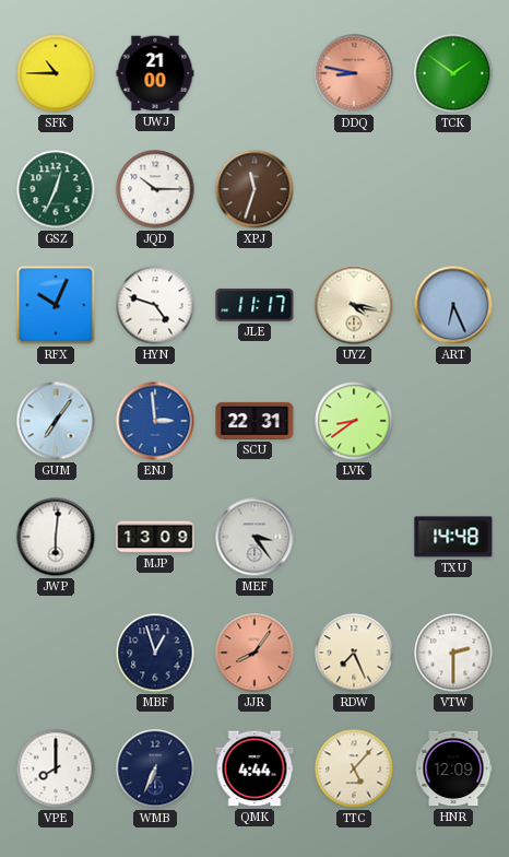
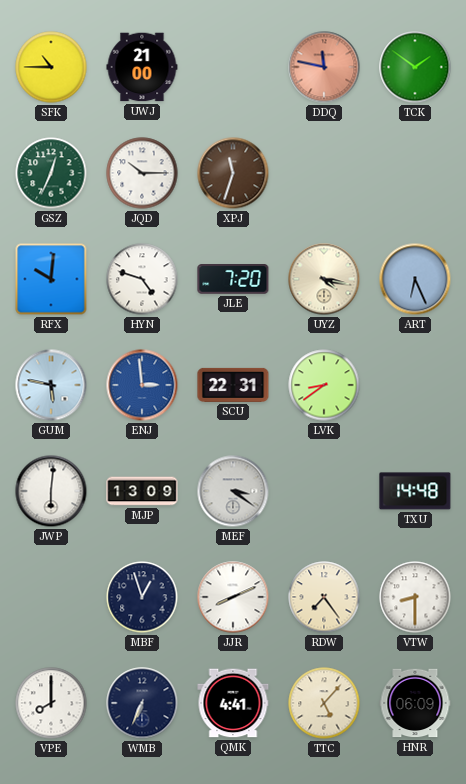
DDQ: 8:47 -> 11:47 (324, 67)
RFX: 10:04 -> 10:01 (51, 279)
JLE: 11:17 -> 7:20 (233, 280)
GUM: 7:06 -> 5:47 (51, 385)
MEF: 3:24 -> 3:21 (233, 491)
JJR: 8:06 -> 8:11 (233, 597)
JJR dial: salmon -> white (233, 597)
RDW: 7:26 -> 7:24 (324, 597)
VTW: 2:30 -> 8:30 (415, 597)
QMK: 4:44 -> 4:41 (233, 703)
HNR: 12:09 -> 06:09 (415, 703)
